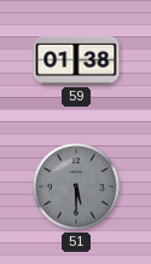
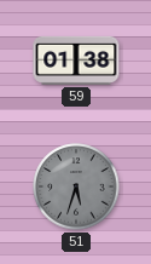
51: 5:30 -> 5:33 (76, 186)
